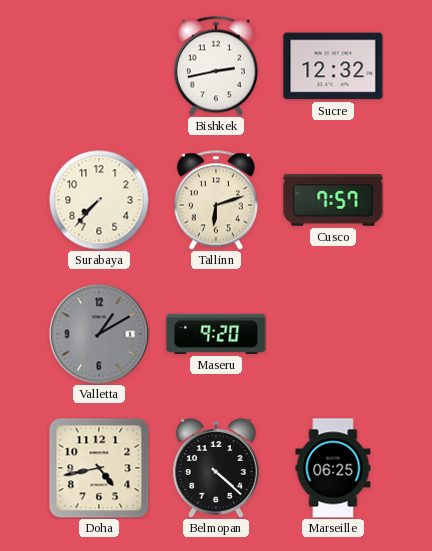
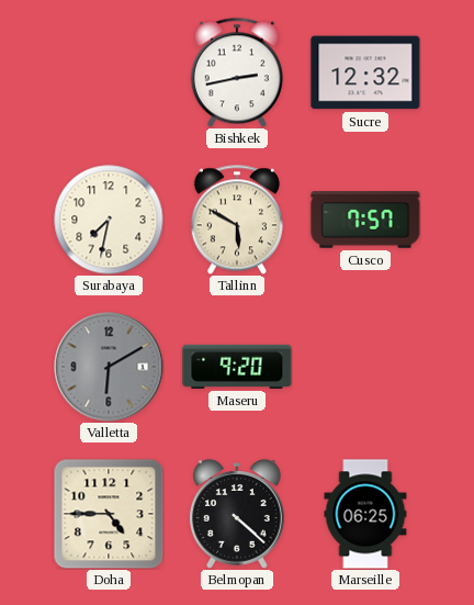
Surabaya: 7:37 -> 7:32 (109, 220)
Tallinn: 6:12 -> 5:50 (237, 220)
Valletta: 1:10 -> 6:10 (109, 367)
Doha: 4:43 -> 4:45 (109, 514)
